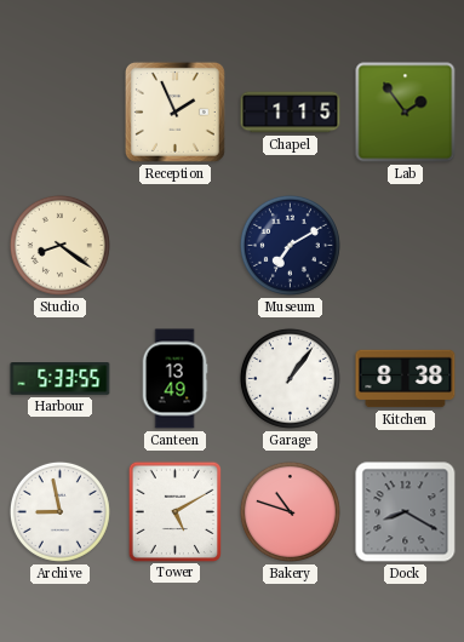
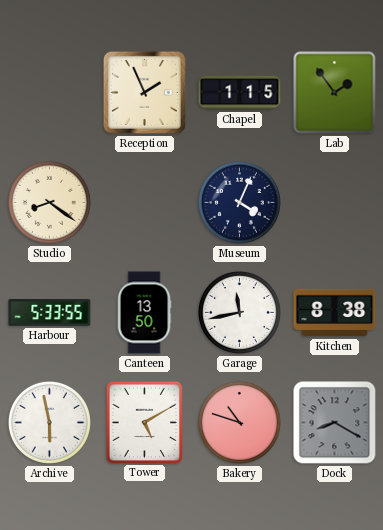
Museum: 7:10 -> 4:04 (239, 202)
Canteen: 13:49 -> 13:50 (144, 313)
Garage: 1:06 -> 11:43 (239, 312)
Archive: 8:58 -> 5:58 (49, 422)
